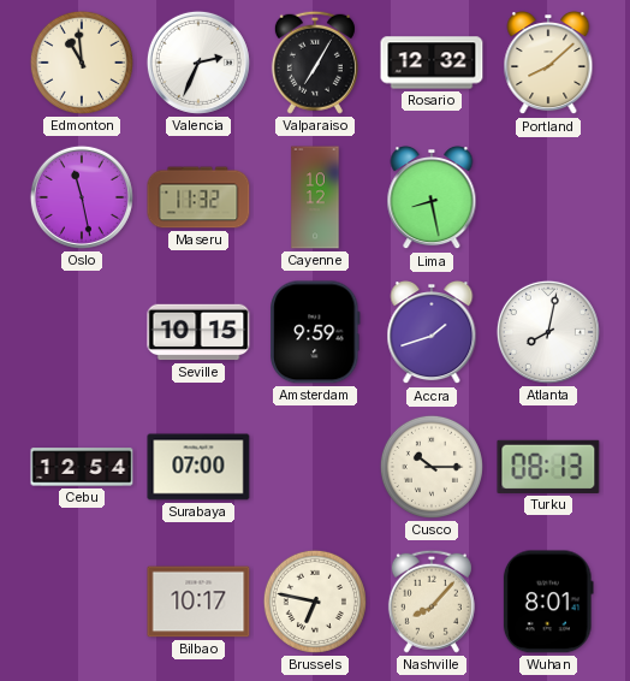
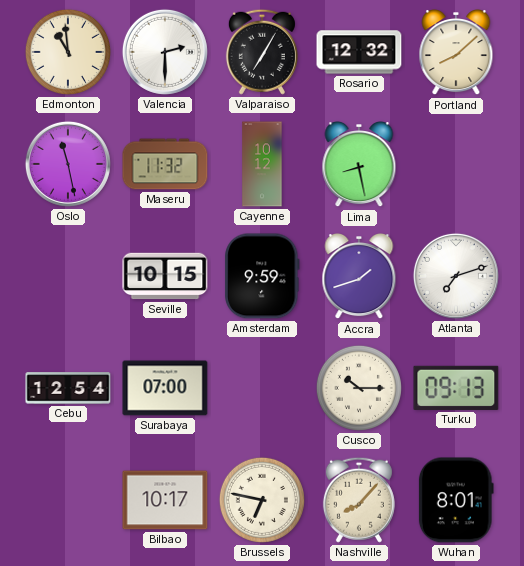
Valencia: 2:34 -> 2:30 (165, 52)
Atlanta: 8:02 -> 7:12 (456, 276)
Turku: 08:13 -> 09:13 (456, 388)
